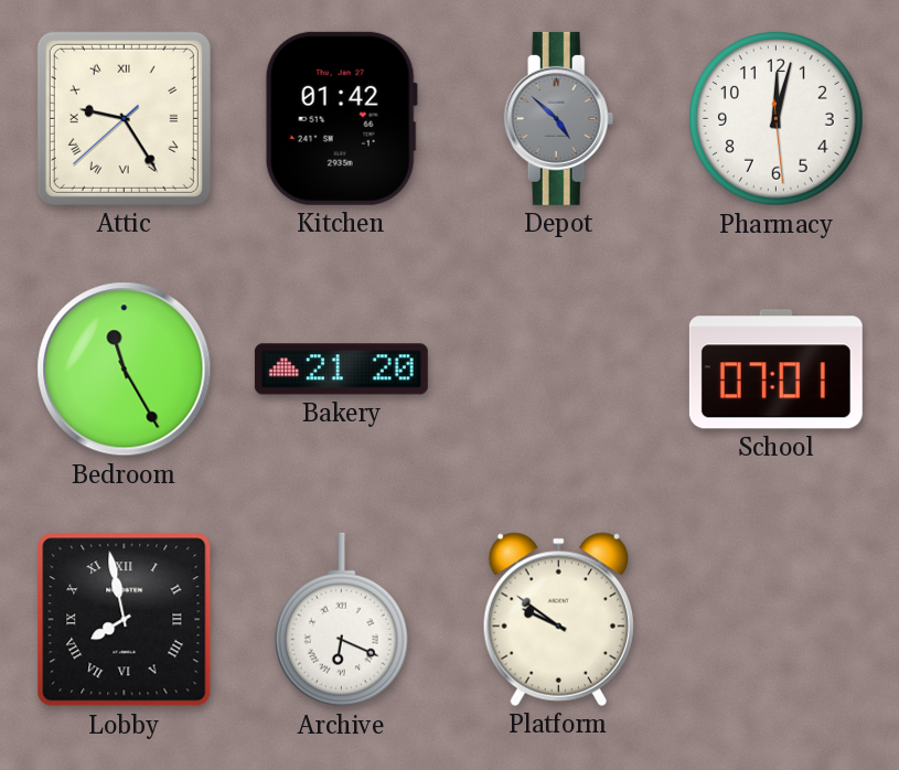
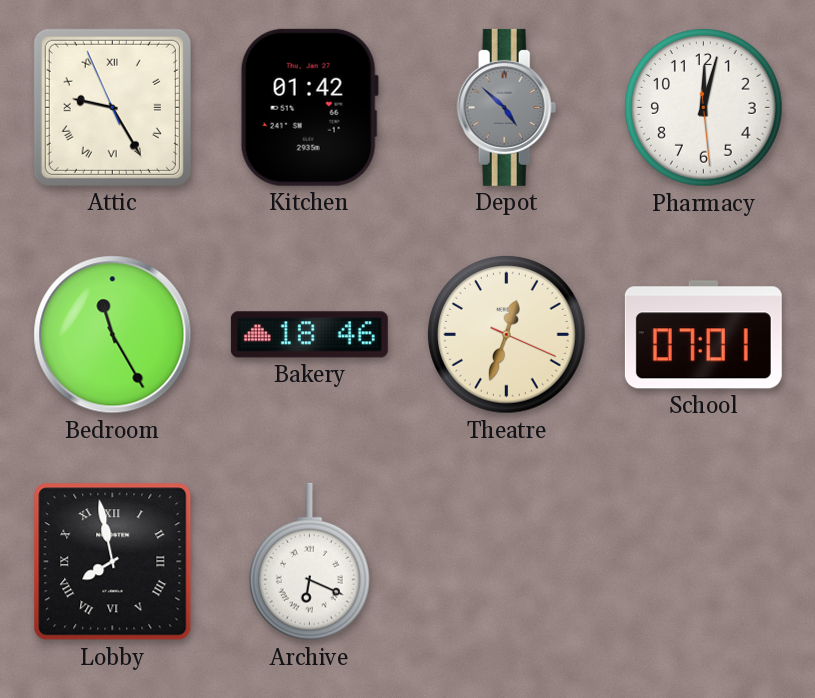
Attic: 9:24:38 -> 9:24:56 (112, 107)
Bakery: 21:20 -> 18:46 (309, 335)
Theatre: none -> 12:33 (507, 335)
Platform: 9:51 -> none (558, 619)
